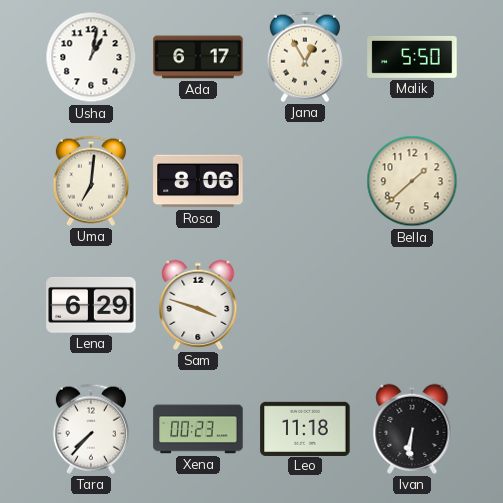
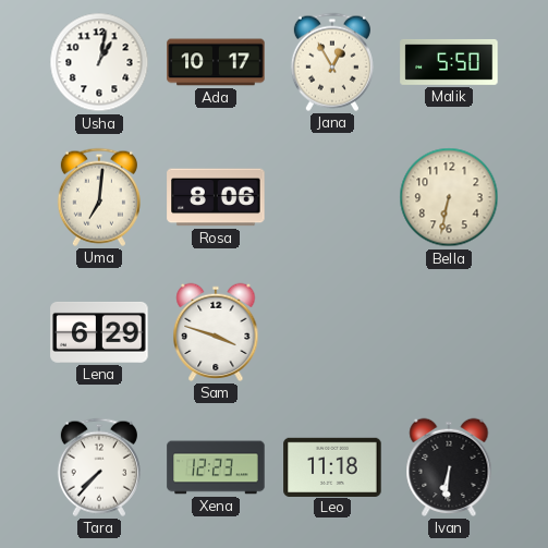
Ada: 6:17 -> 10:17 (216, 62)
Bella: 1:38 -> 6:32 (449, 197)
Xena: 00:23 -> 12:23 (216, 467)
